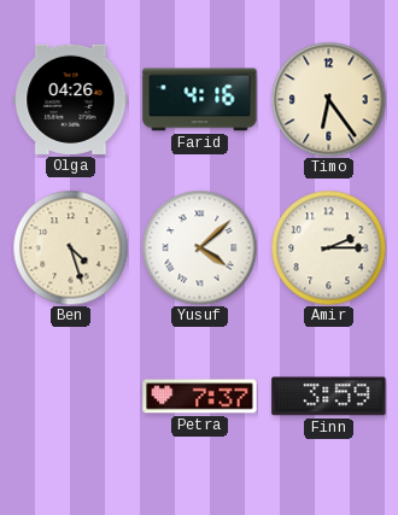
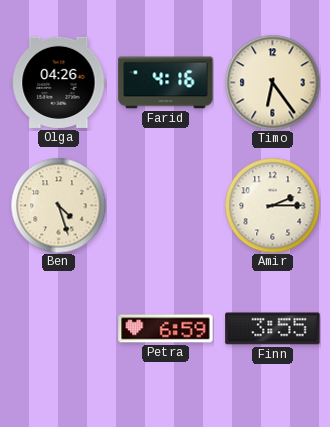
Yusuf: 4:08 -> none (199, 247)
Petra: 7:37 -> 6:59 (166, 329)
Finn: 3:59 -> 3:55 (273, 329)
